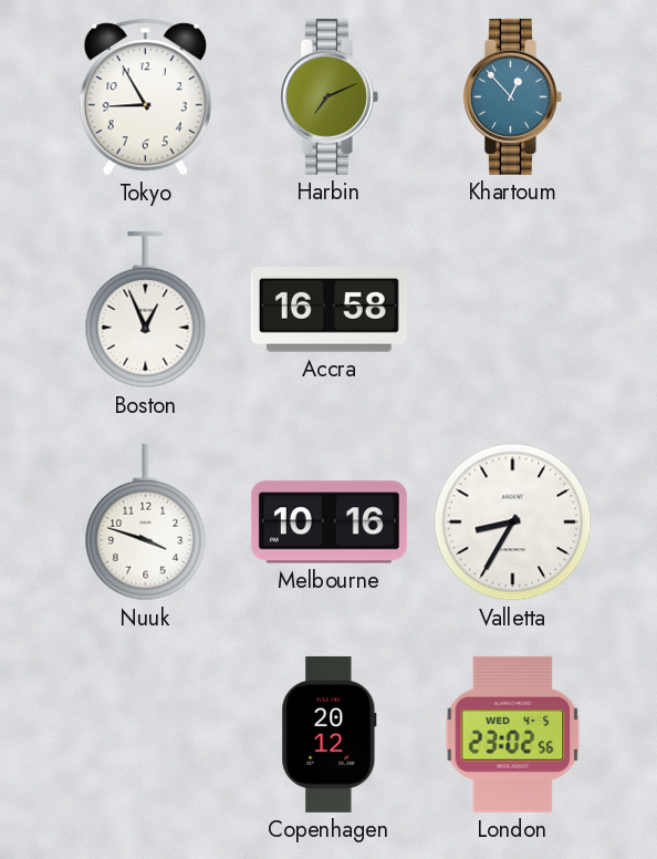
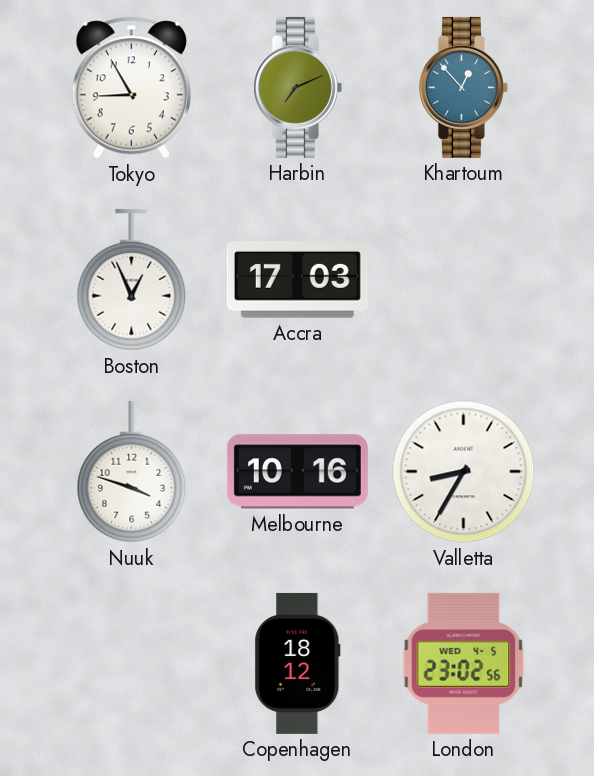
Accra: 16:58 -> 17:03 (297, 280)
Copenhagen: 20:12 -> 18:12 (298, 663)
